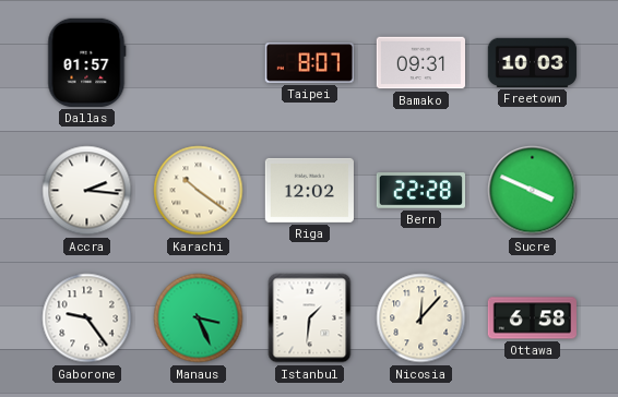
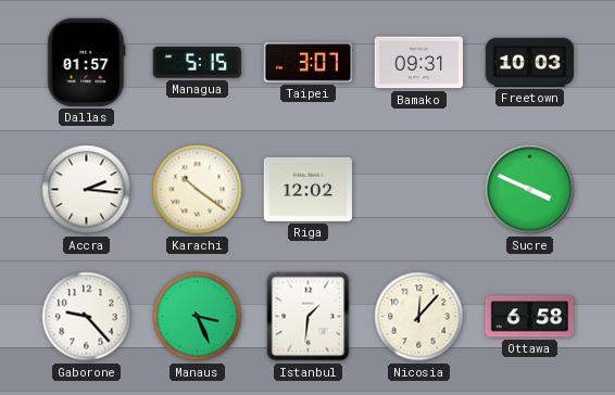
Managua: none -> 5:15 (197, 63)
Taipei: 8:07 -> 3:07 (307, 63)
Bern: 22:28 -> none (420, 191)
Gaborone: 9:24 -> 9:23 (87, 317)
